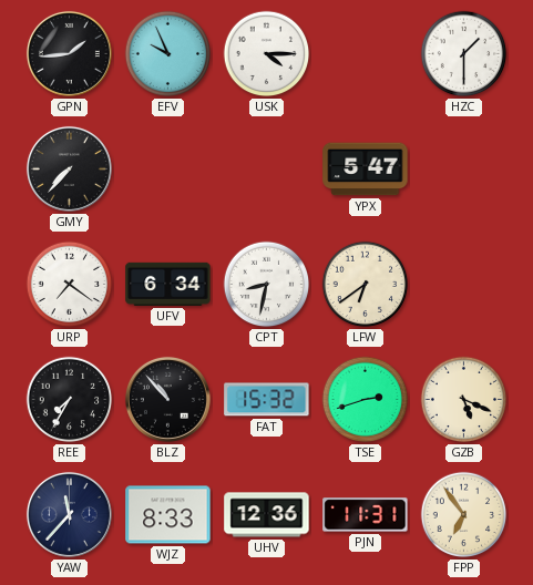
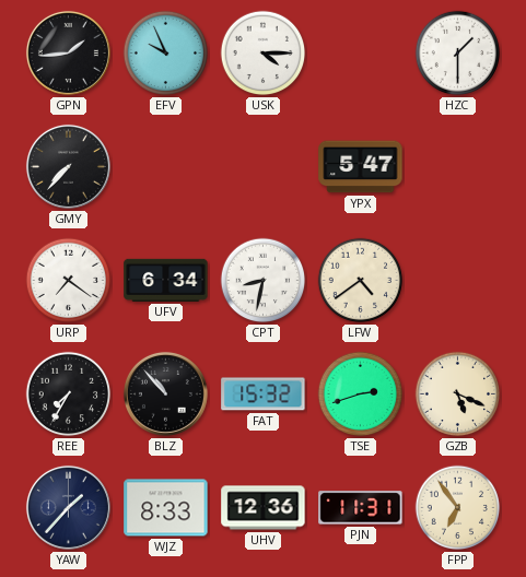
LFW: 6:39 -> 4:39 (361, 281)
YAW: 11:37 -> 1:37 (68, 507)
